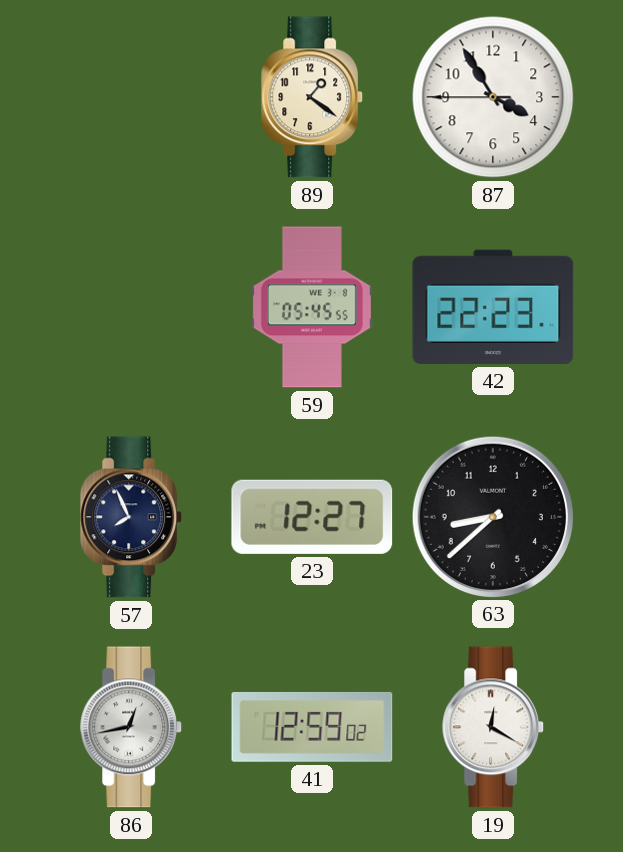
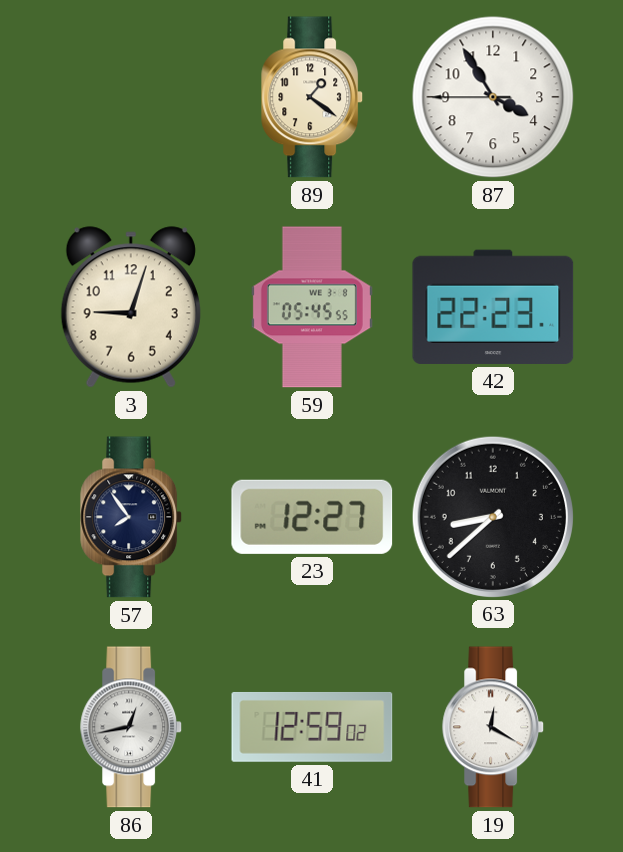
3: none -> 9:03 (131, 307)
57: 7:56 -> 7:54 (132, 517)
